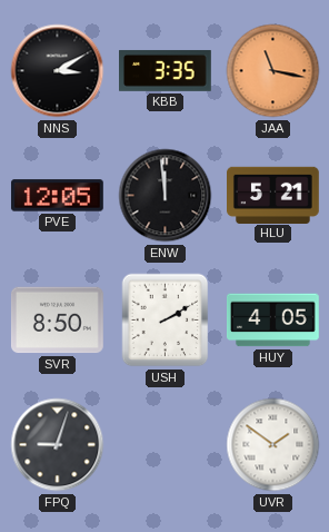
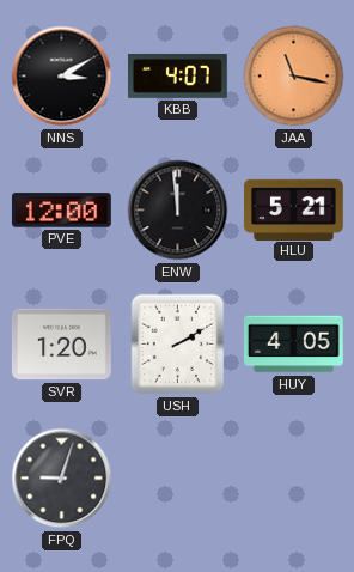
KBB: 3:35 -> 4:07 (178, 75)
PVE: 12:05 -> 12:00 (61, 211)
SVR: 8:50 -> 1:20 (61, 345)
UVR: 1:51 -> none (273, 445)
